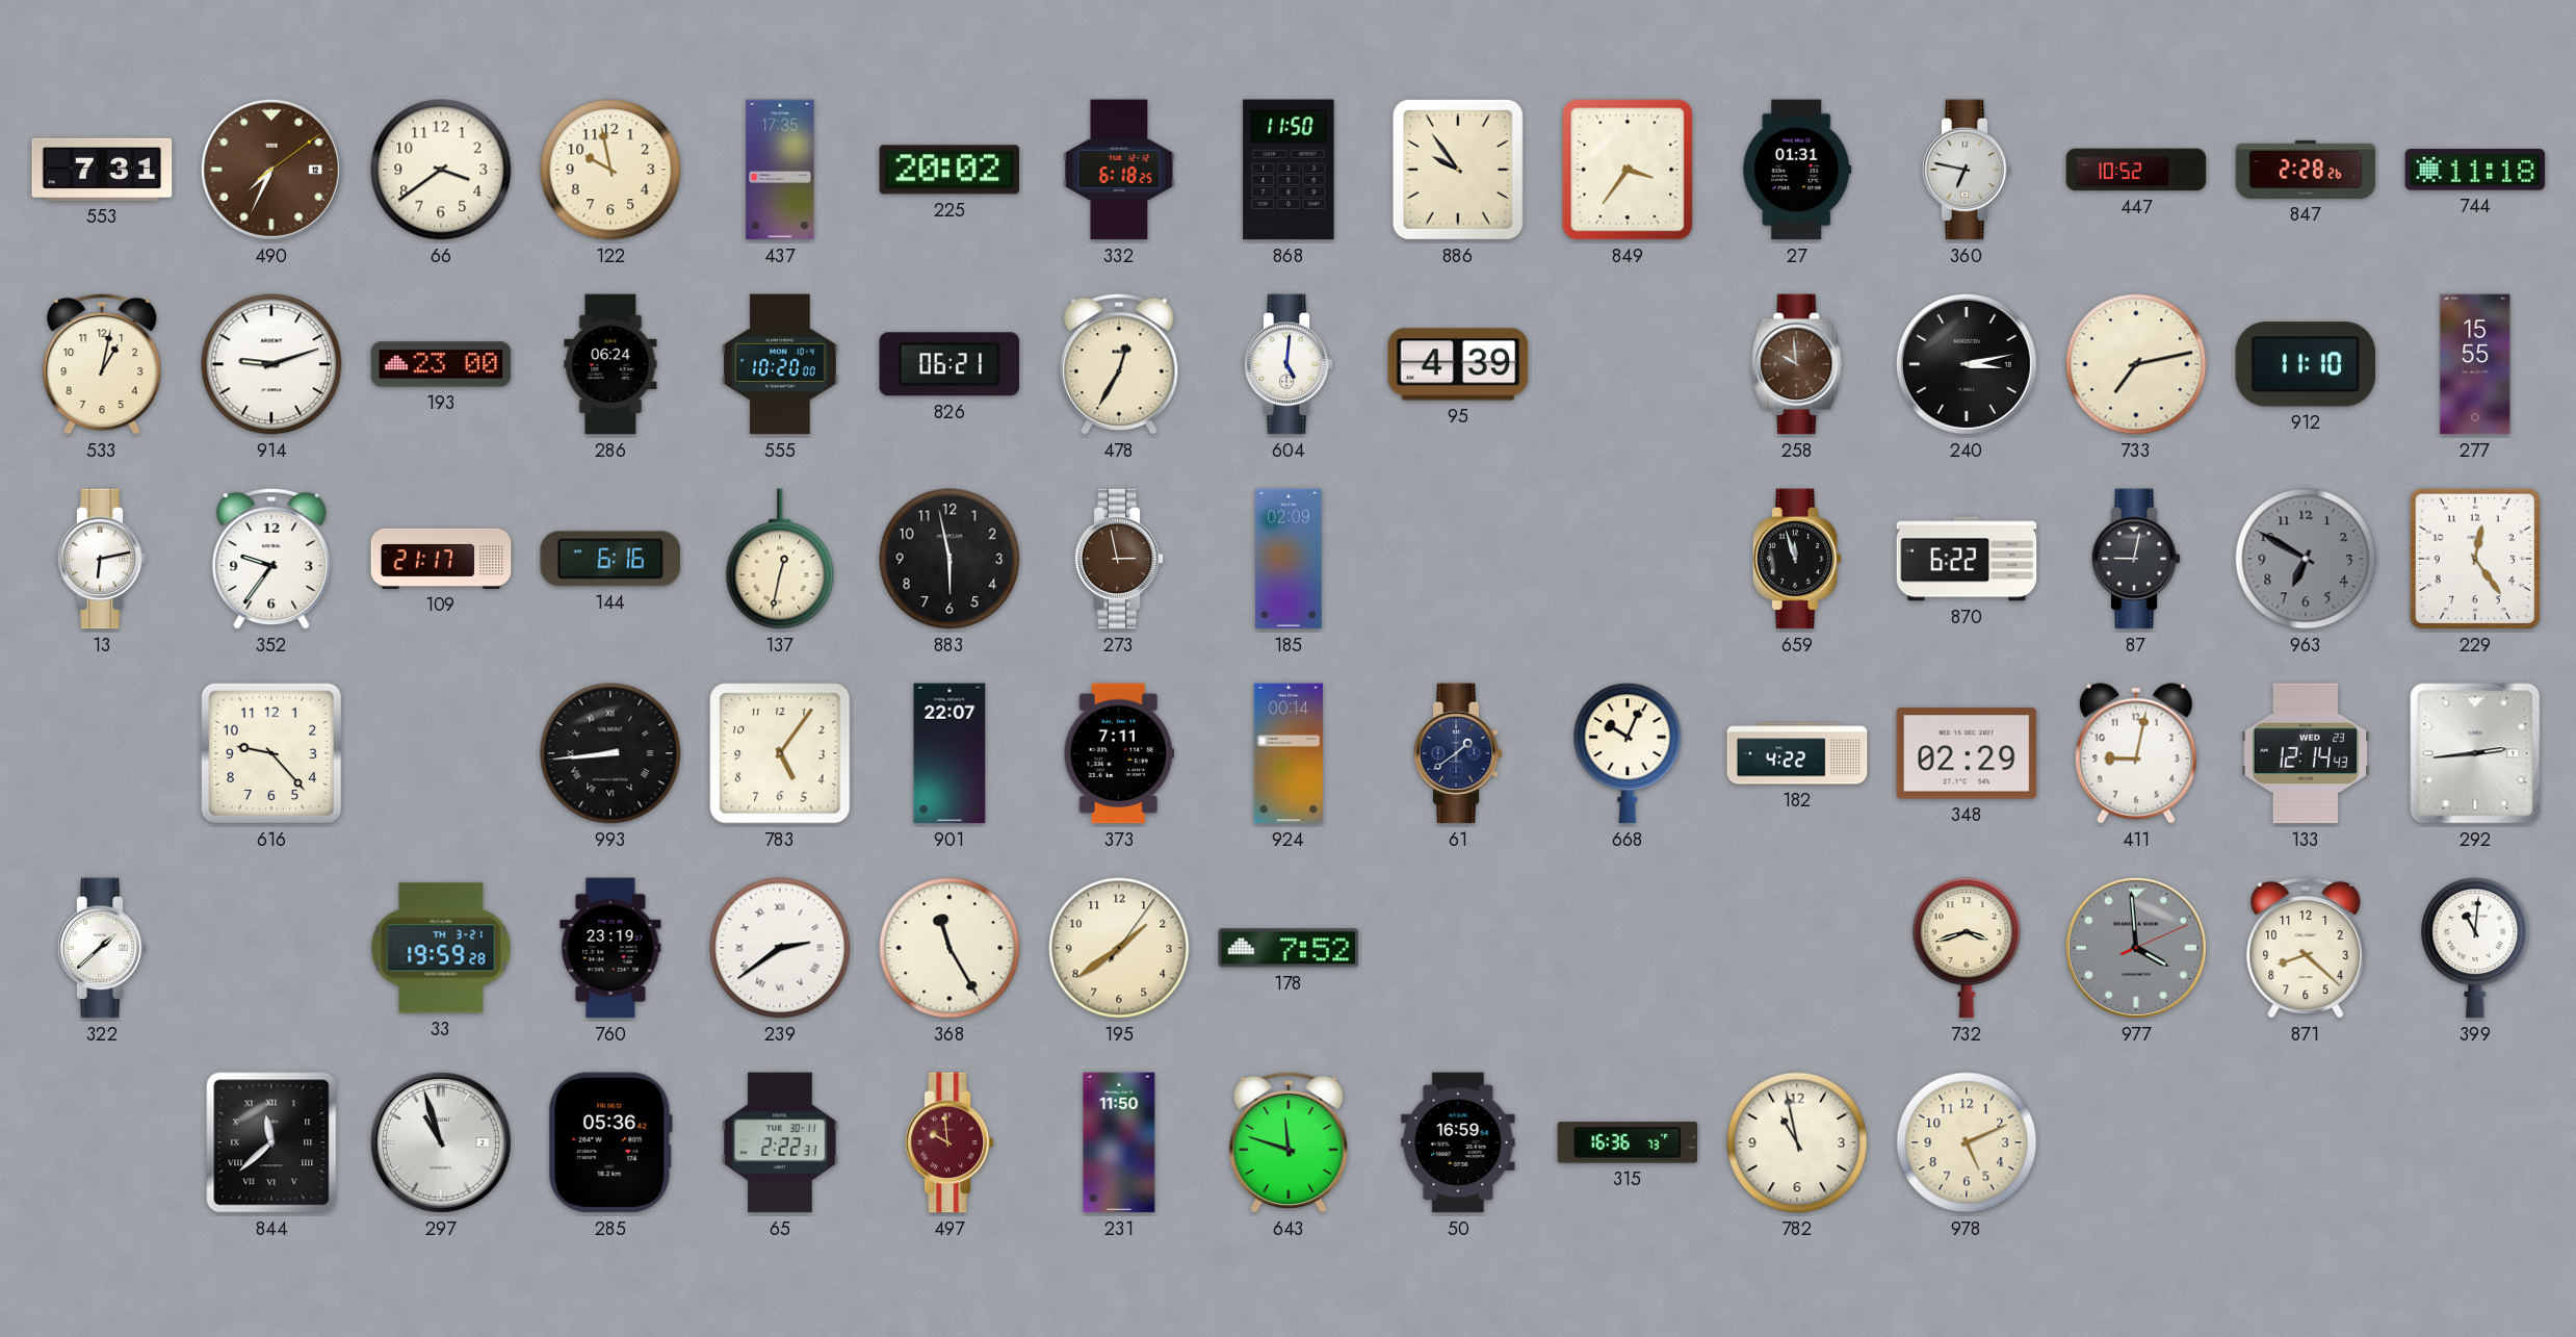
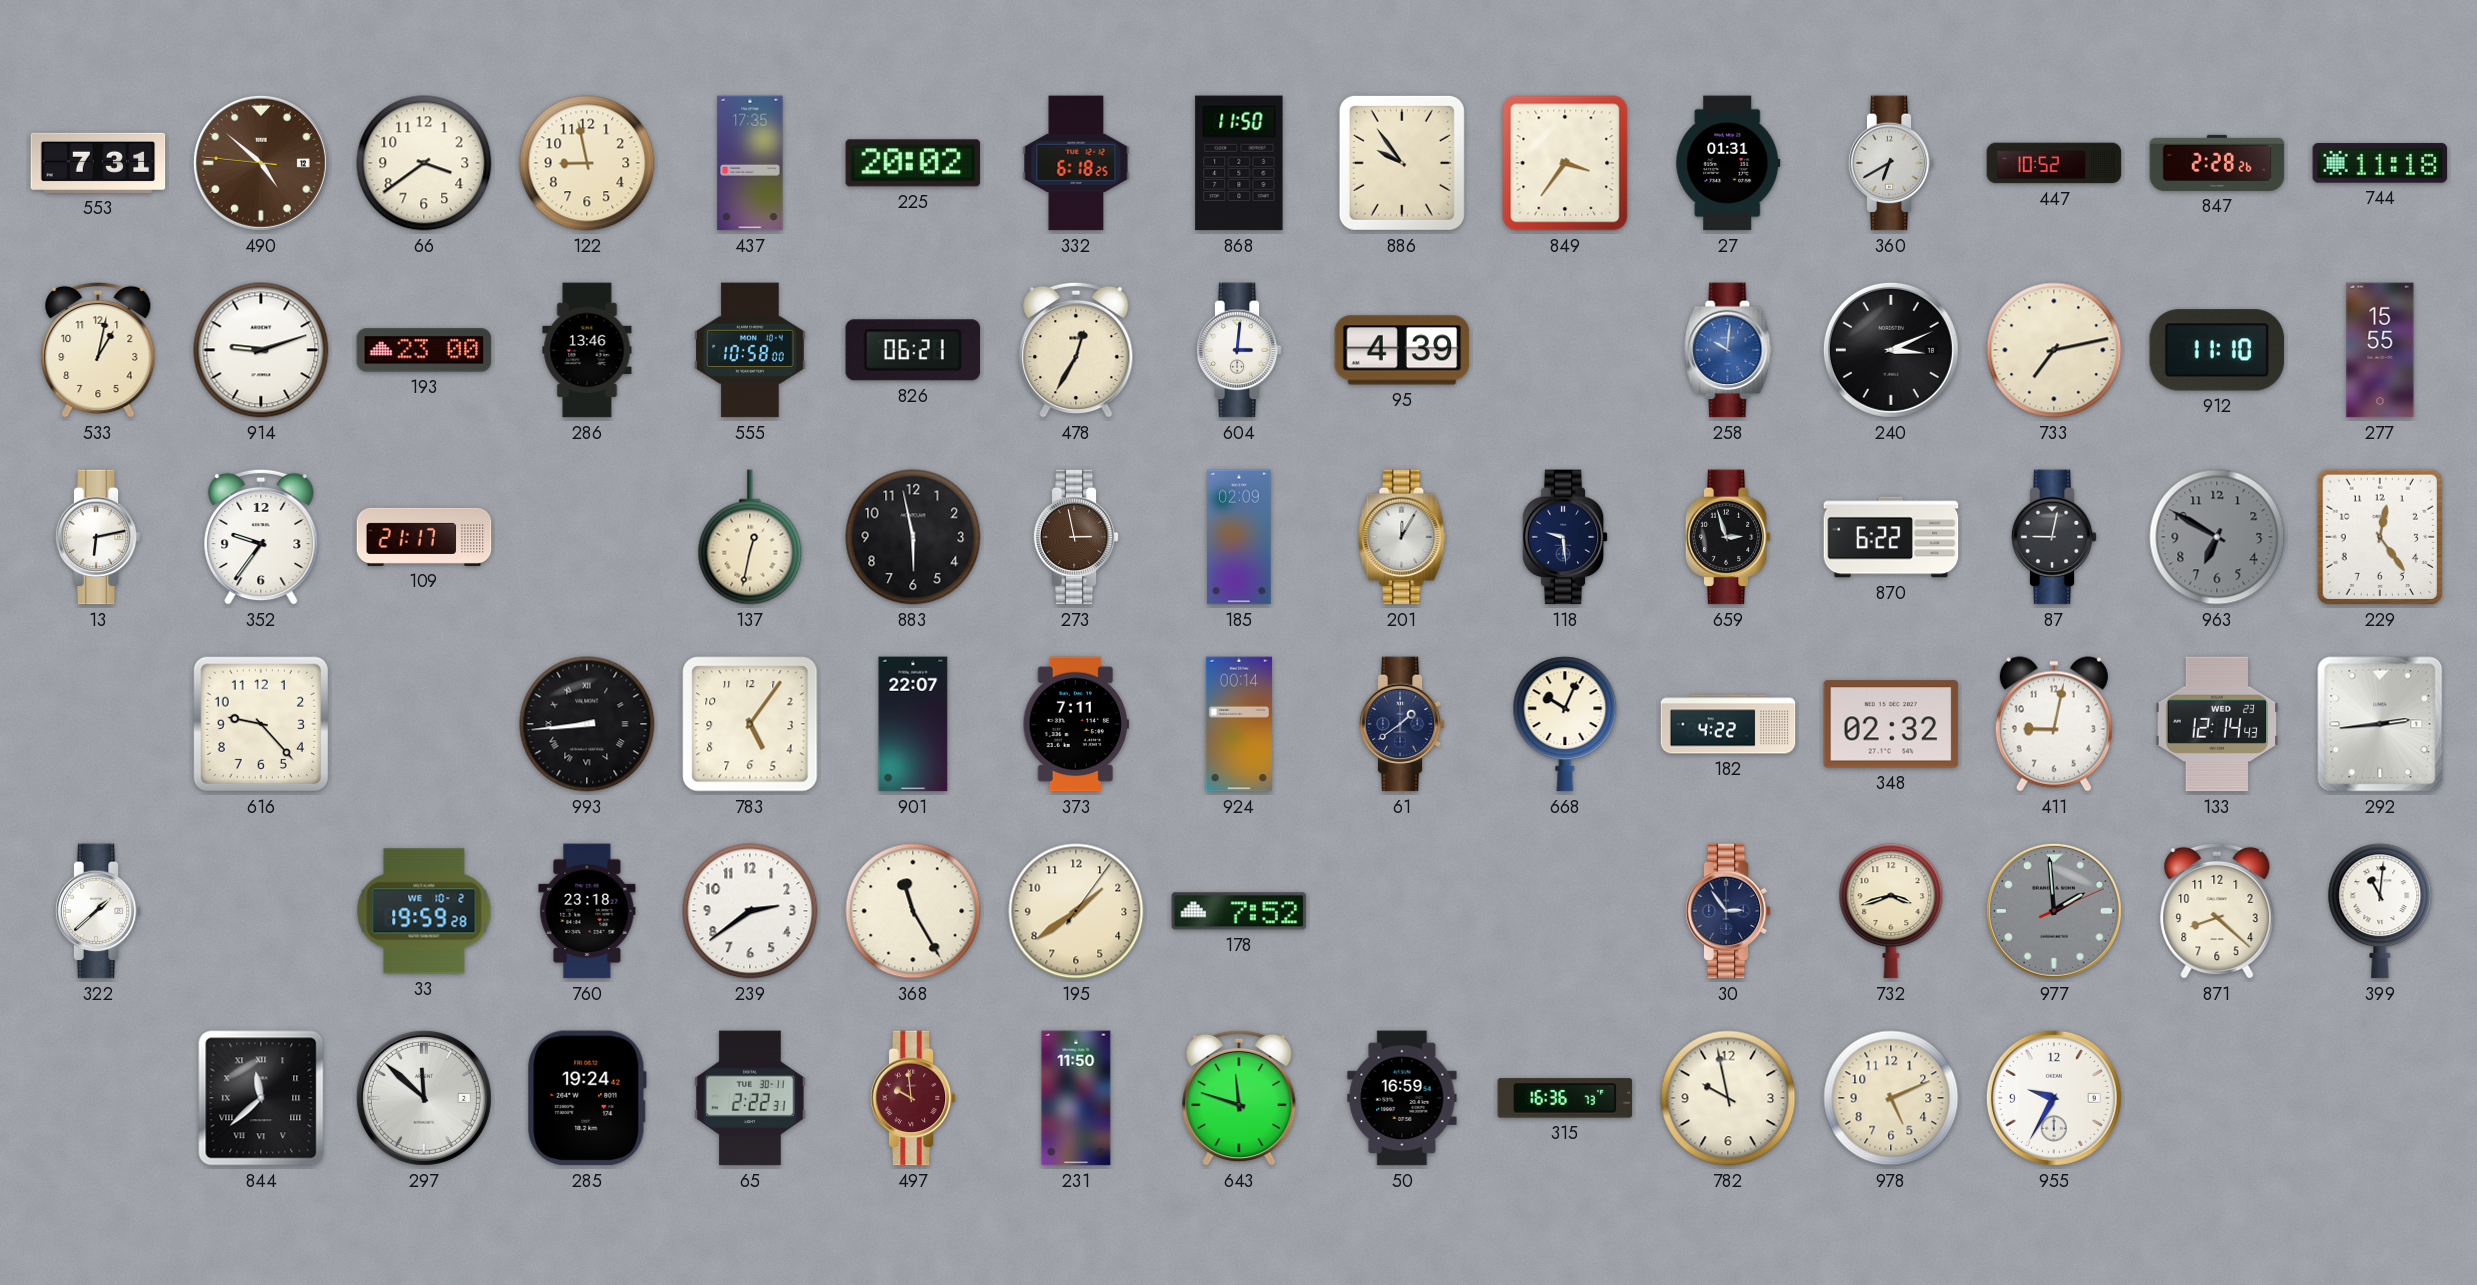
490: 7:34 -> 4:51 (261, 163)
122: 9:58 -> 8:58 (587, 163)
360: 6:47 -> 6:40 (1891, 163)
286: 06:24 -> 13:46 (587, 350)
555: 10:20 -> 10:58 (750, 350)
604: 5:01 -> 3:01 (1239, 350)
258: 9:59 -> 10:01 (1728, 350)
258 dial: brown -> blue (1728, 350)
240: 3:13 -> 3:11 (1891, 350)
144: 6:16 -> none (610, 559)
201: none -> 12:05 (1402, 537)
118: none -> 9:29 (1565, 537)
659: 11:57 -> 2:57 (1728, 537)
348: 02:29 -> 02:32 (1891, 724)
33 date: TH 3-21 -> WE 10-2 (424, 911)
760: 23:19 -> 23:18 (587, 911)
239 numerals: Roman -> Arabic (750, 911)
30: none -> 2:54 (1728, 911)
977: 3:59 -> 1:59 (2054, 911)
297: 10:57 -> 11:52 (424, 1098)
285: 05:36 -> 19:24 (587, 1098)
782: 10:58 -> 9:58 (1728, 1098)
955: none -> 9:35 (2054, 1098)
